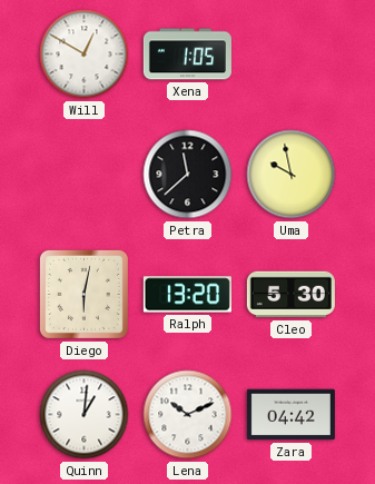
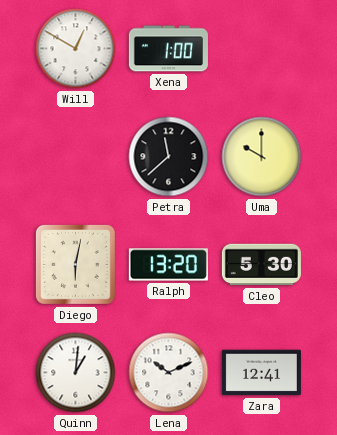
Xena: 1:05 -> 1:00 (168, 49)
Uma: 9:58 -> 10:00 (262, 157)
Zara: 04:42 -> 12:41 (261, 373)
